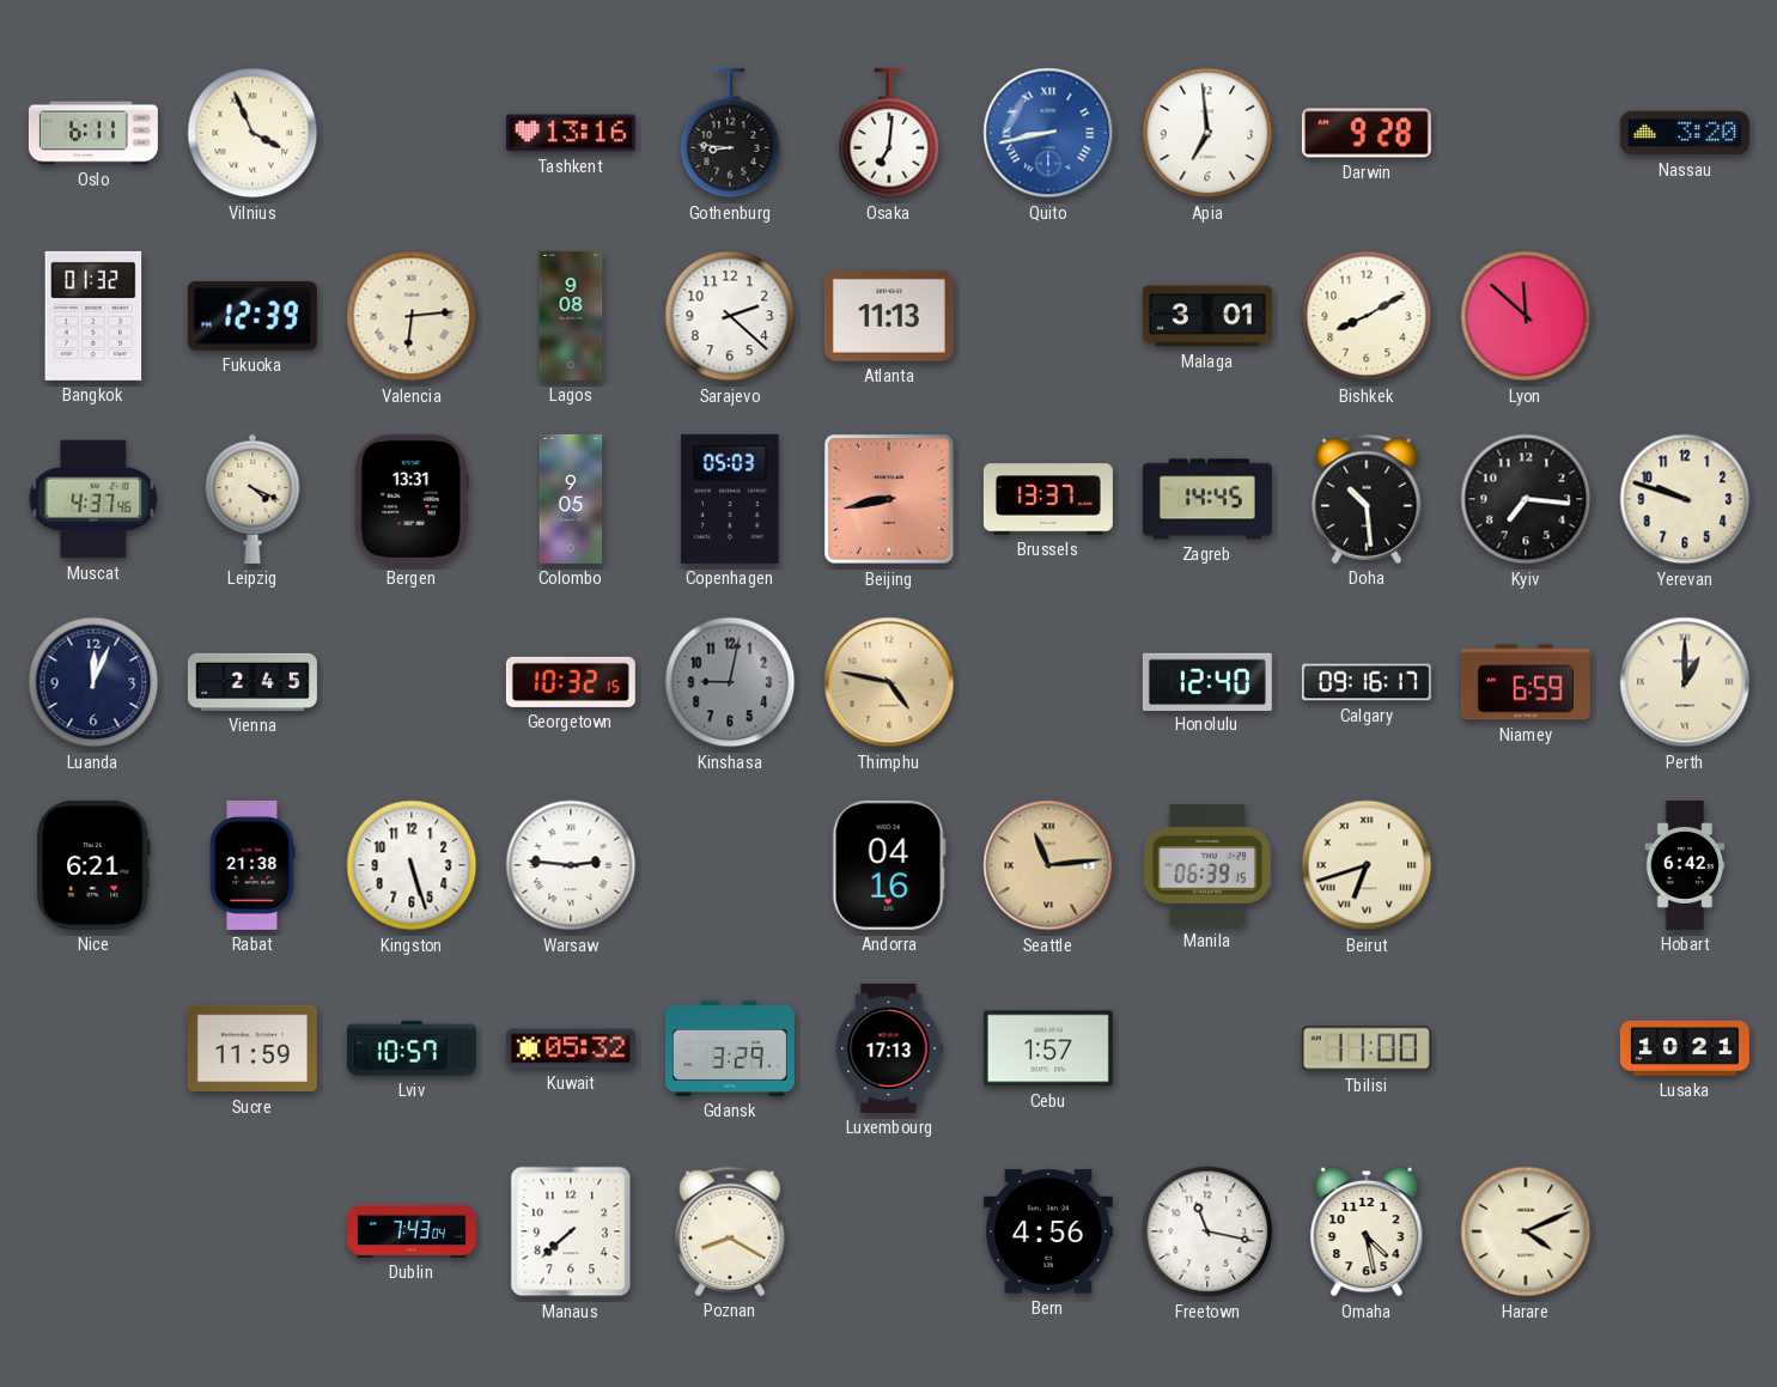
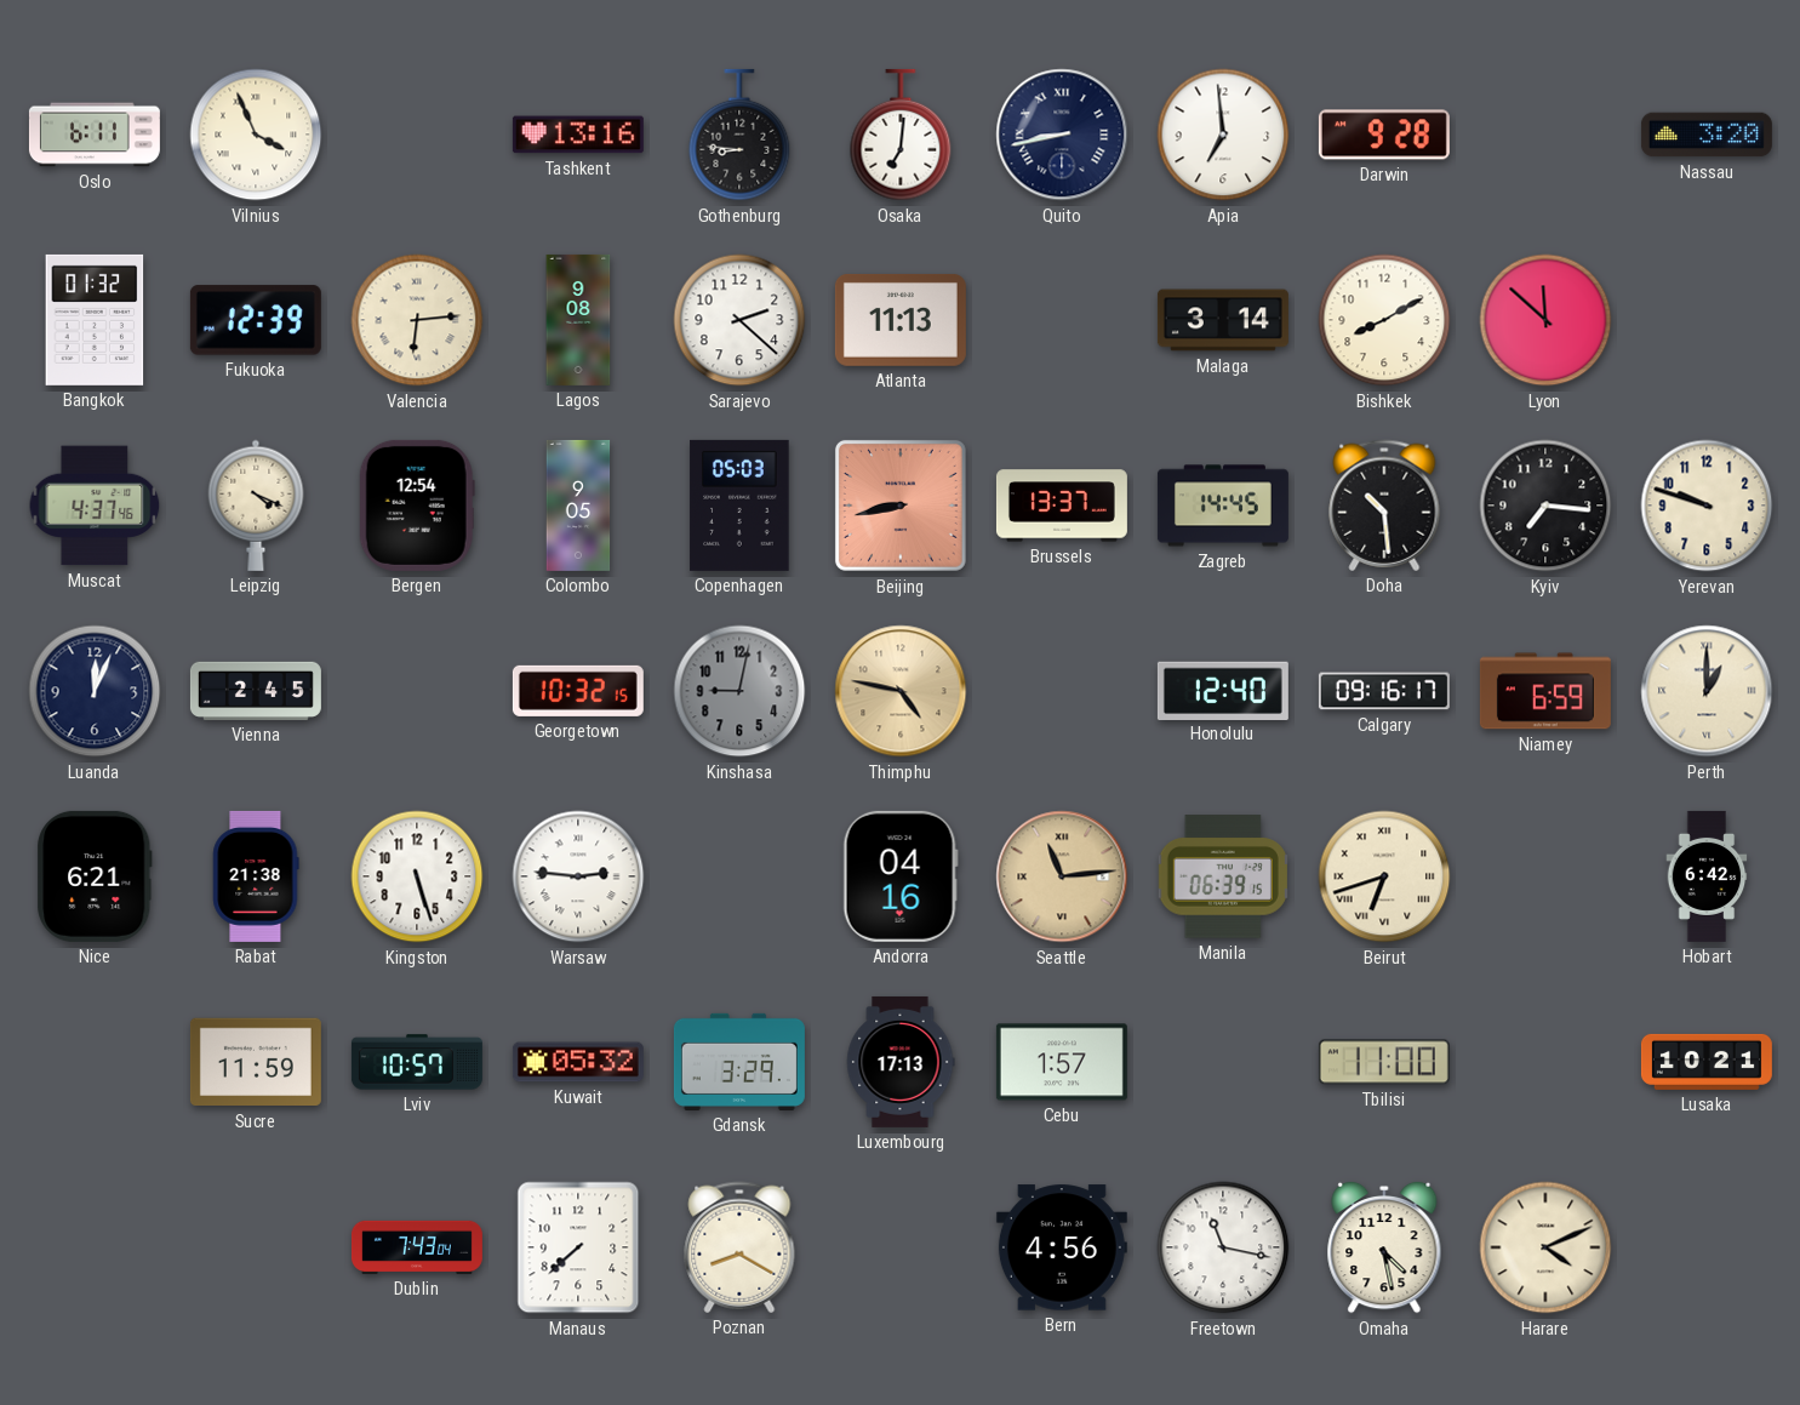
Quito dial: blue -> navy (1062, 135)
Malaga: 3:01 -> 3:14 (1223, 320)
Bergen: 13:31 -> 12:54 (417, 506)
